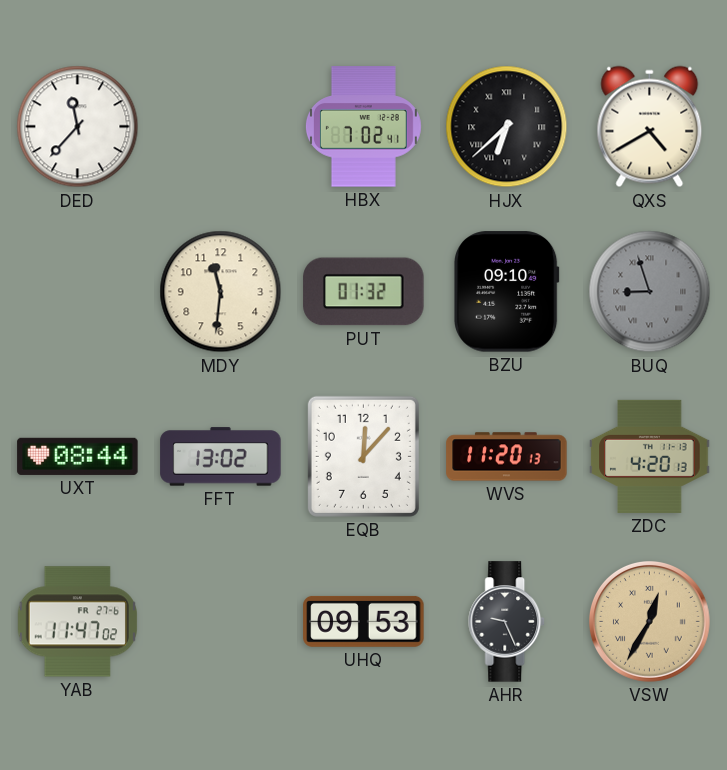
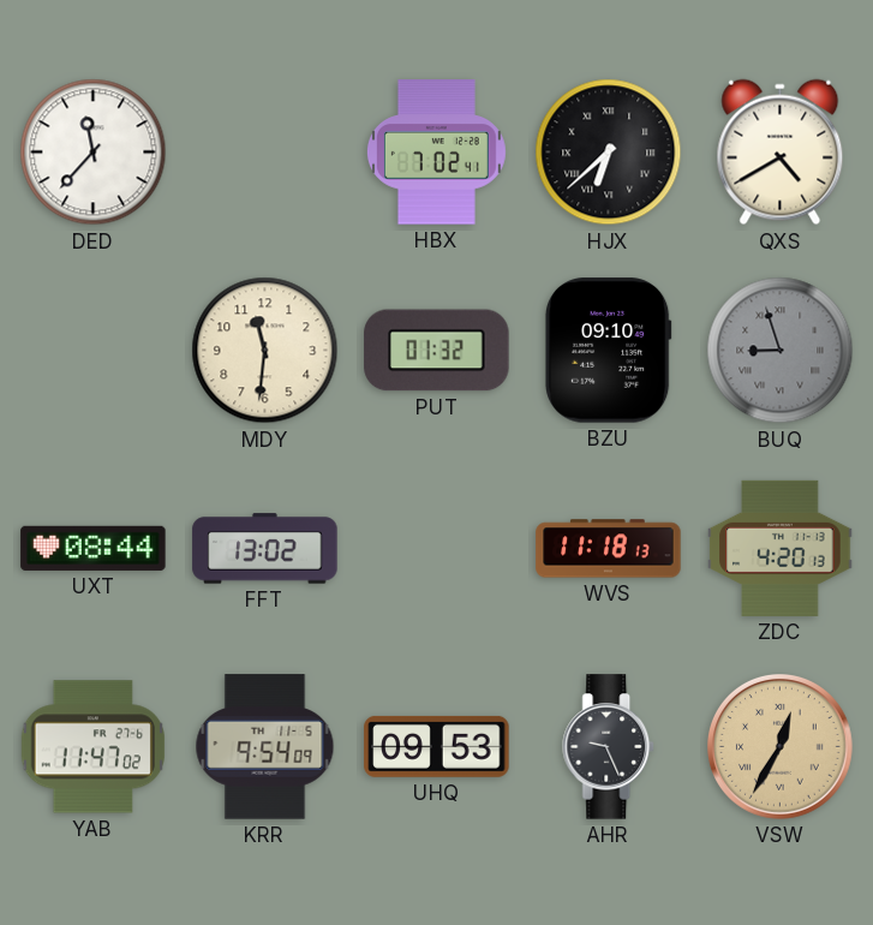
EQB: 12:07 -> none (363, 456)
WVS: 11:20 -> 11:18 (609, 549)
KRR: none -> 9:54 (265, 747)
